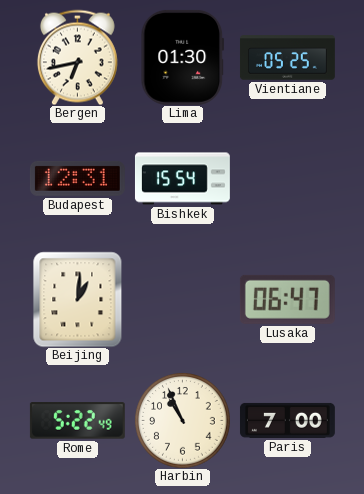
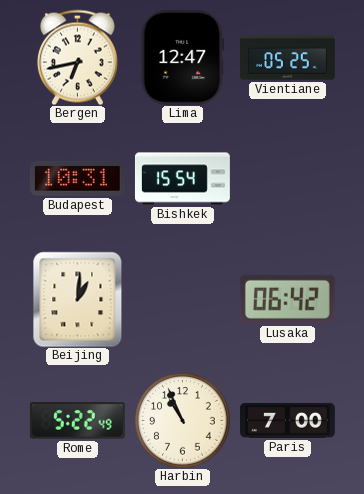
Lima: 01:30 -> 12:47 (183, 57)
Budapest: 12:31 -> 10:31 (77, 178)
Lusaka: 06:47 -> 06:42 (287, 299)
